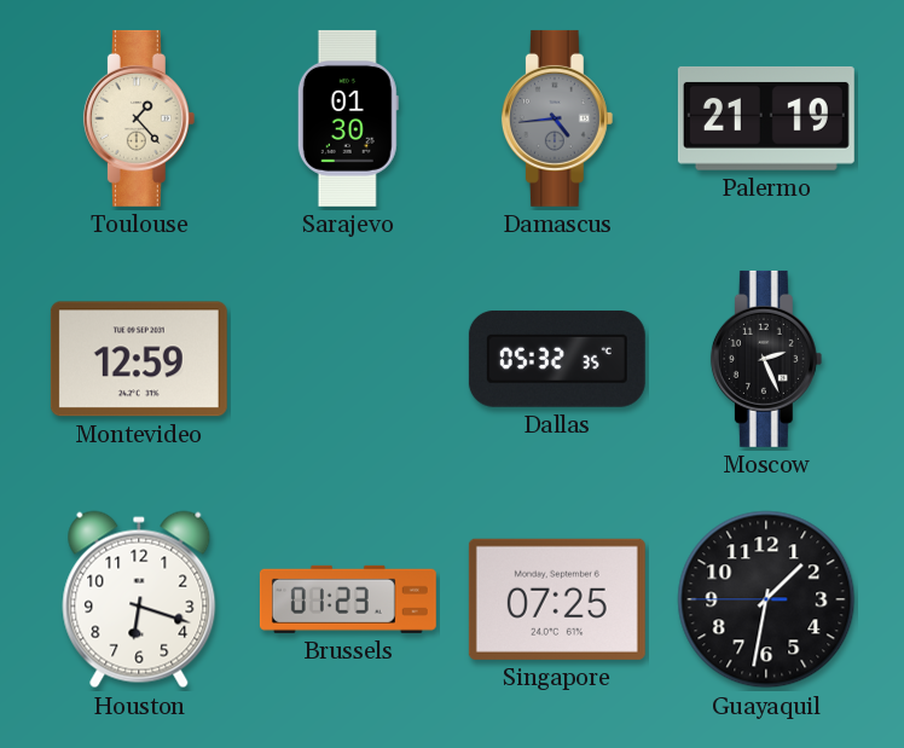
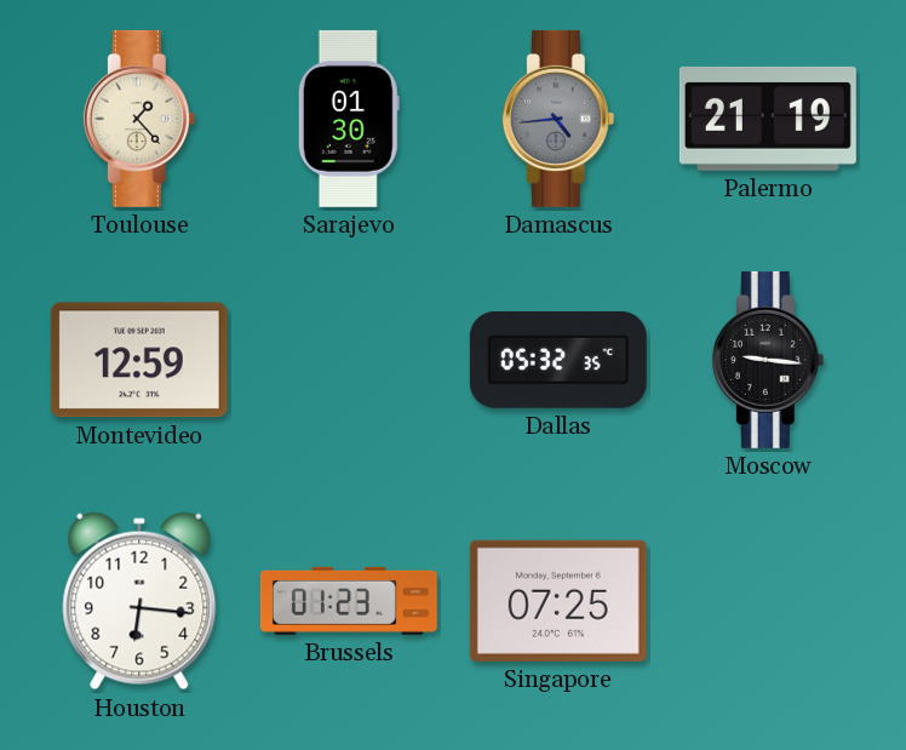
Moscow: 2:26 -> 9:16 (768, 360)
Houston: 6:18 -> 6:16 (139, 601)
Guayaquil: 1:31 -> none (766, 599)
